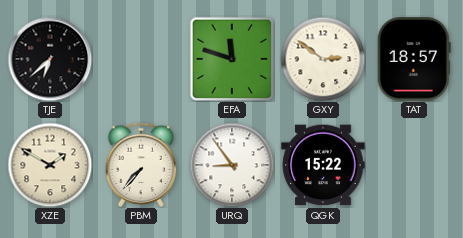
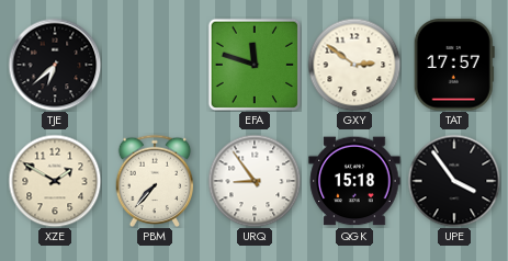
TAT: 18:57 -> 17:57 (454, 65)
QGK: 15:22 -> 15:18 (354, 181)
UPE: none -> 3:54 (454, 181)
